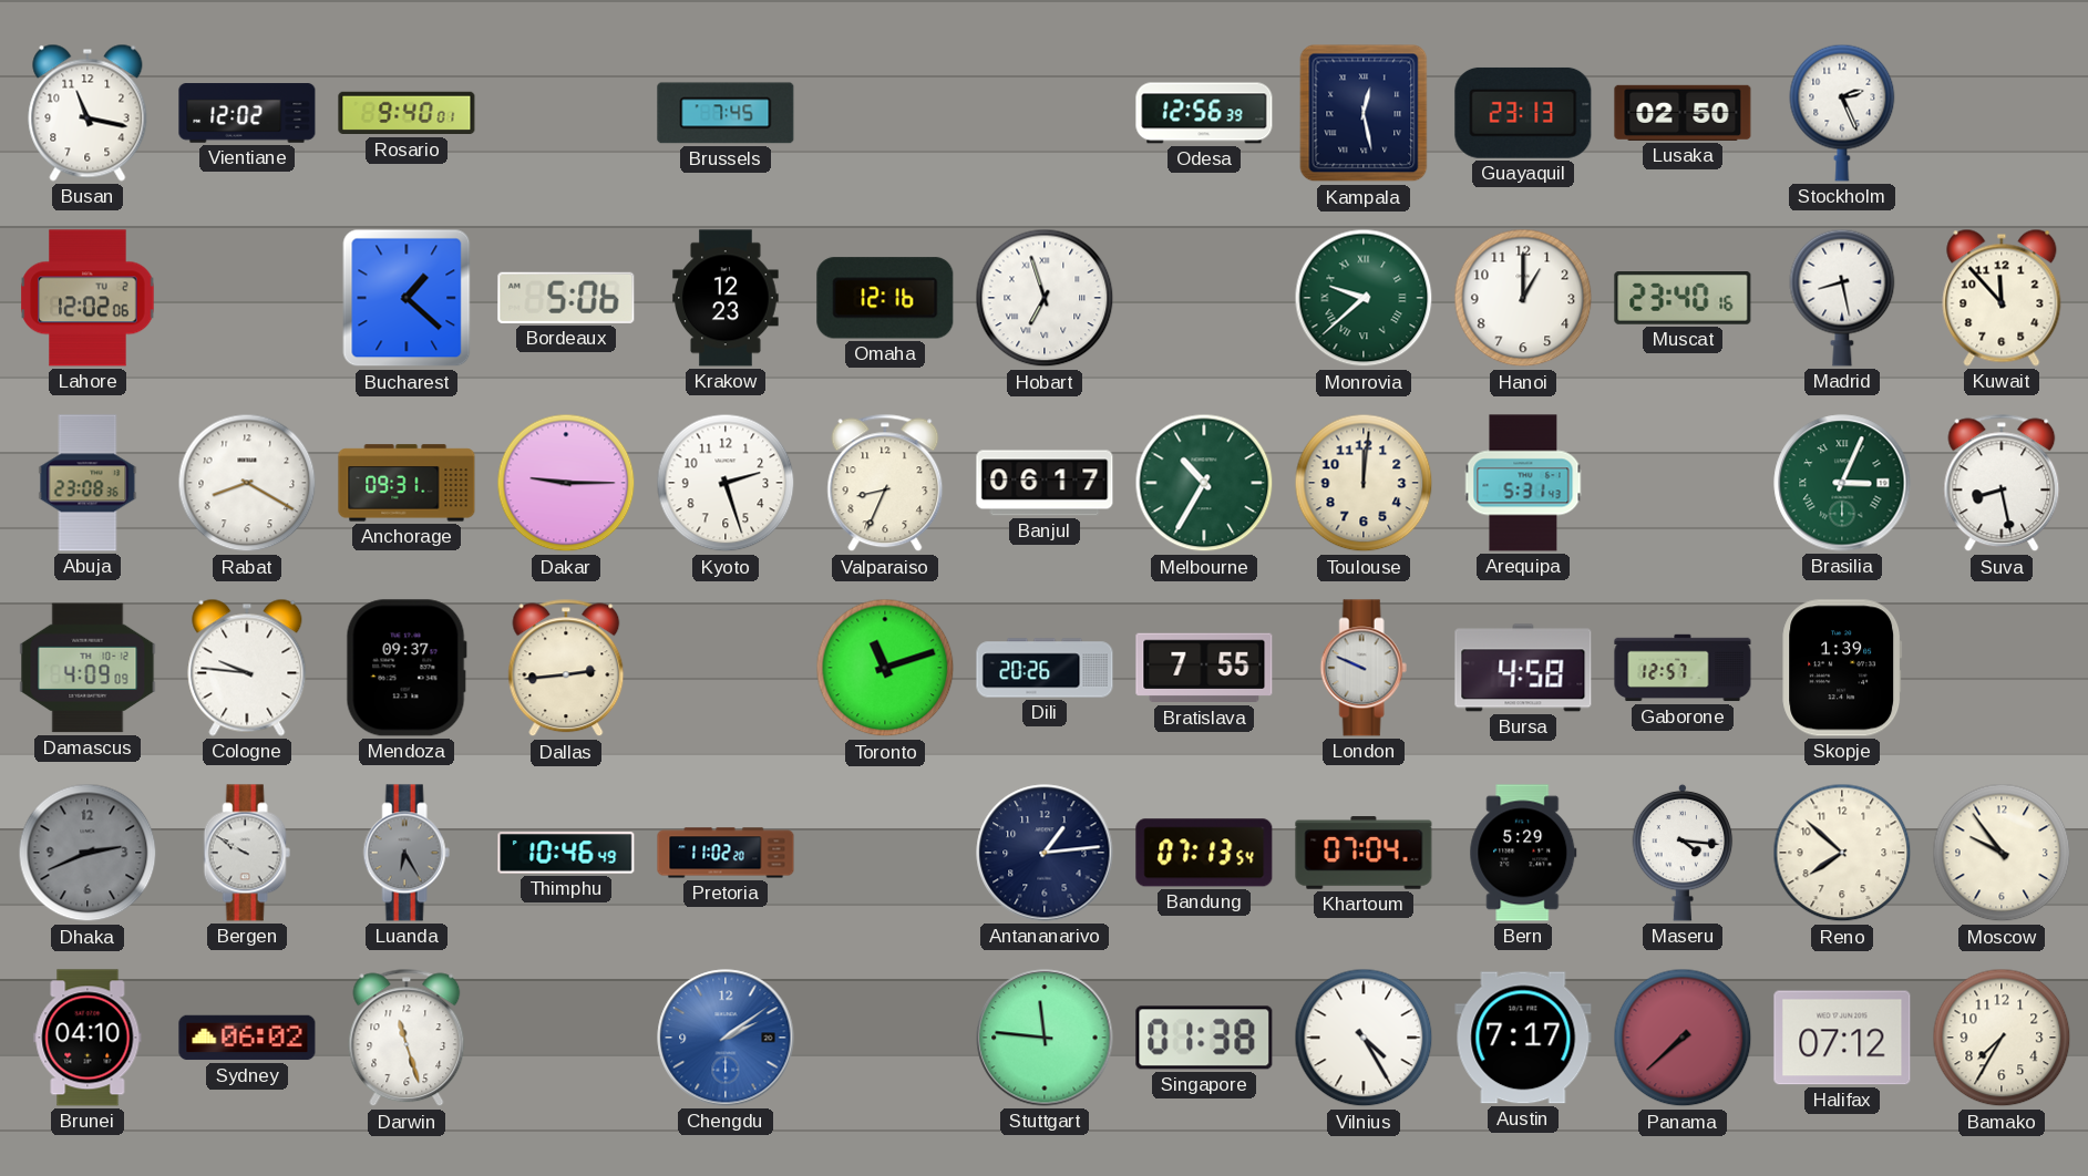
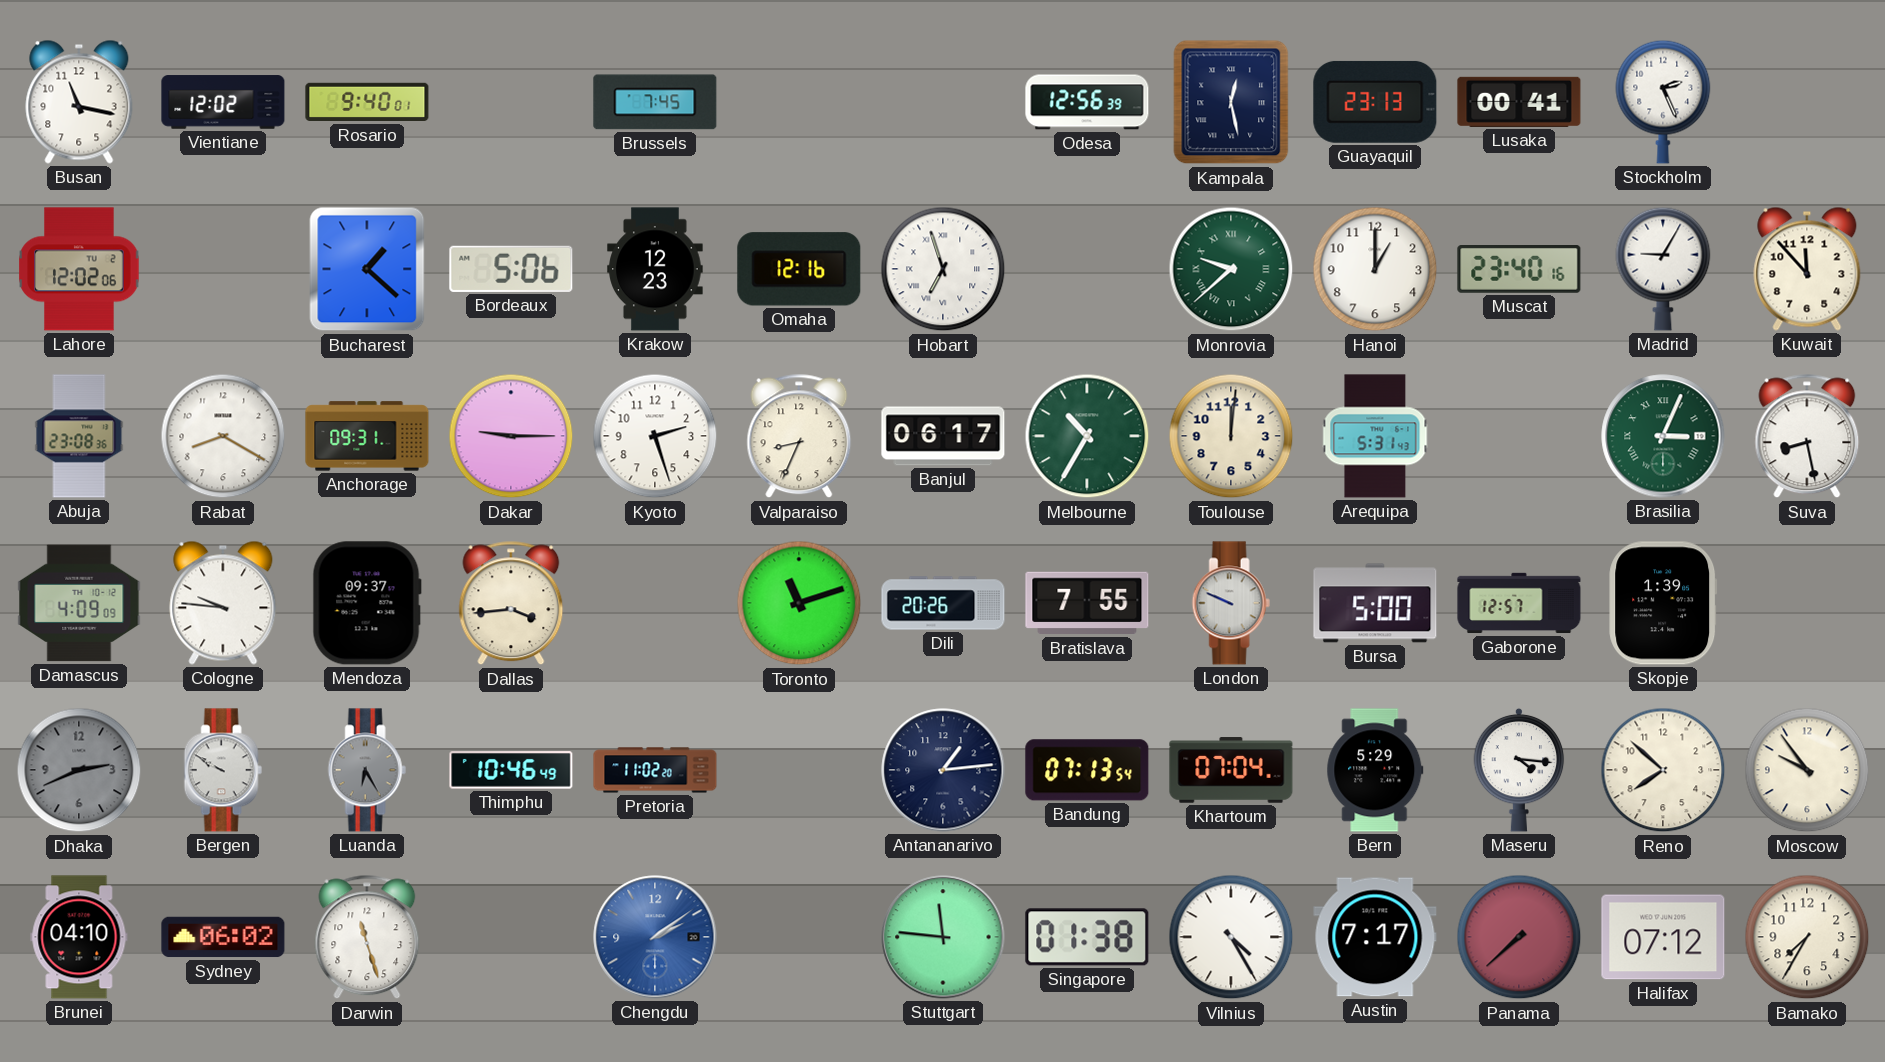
Lusaka: 02:50 -> 00:41 (1519, 102)
Madrid: 8:28 -> 9:05 (1663, 269)
Dallas: 2:44 -> 3:44 (511, 603)
Bursa: 4:58 -> 5:00 (1375, 603)
